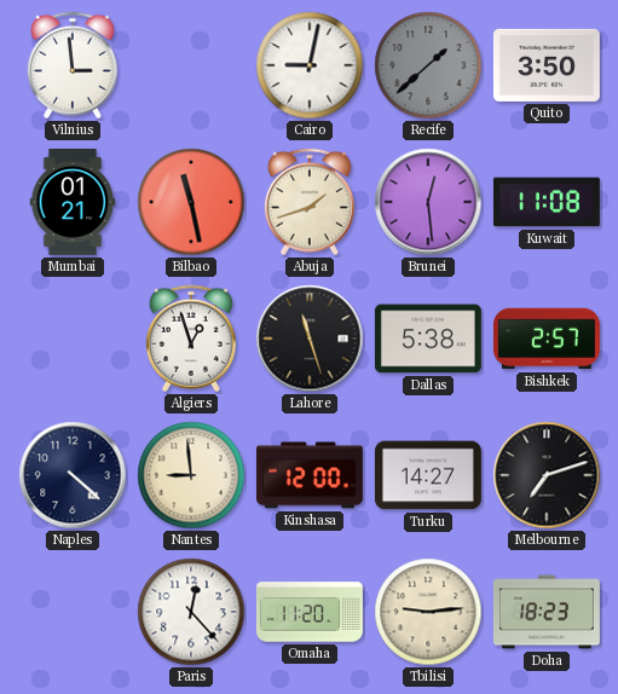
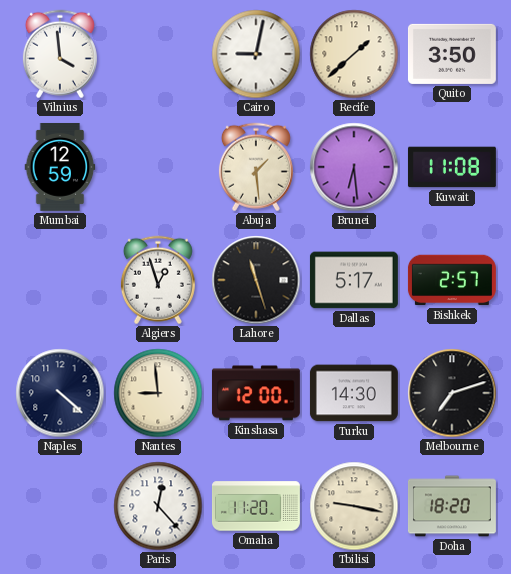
Vilnius: 2:59 -> 3:59 (60, 54)
Recife dial: grey -> cream (354, 54)
Mumbai: 01:21 -> 12:59 (60, 167)
Bilbao: 11:28 -> none (191, 202)
Abuja: 1:42 -> 1:29 (256, 167)
Brunei: 12:29 -> 6:29 (354, 167)
Dallas: 5:38 -> 5:17 (354, 280)
Turku: 14:27 -> 14:30 (354, 393)
Tbilisi: 9:14 -> 9:17 (354, 506)
Doha: 18:23 -> 18:20 (452, 506)
